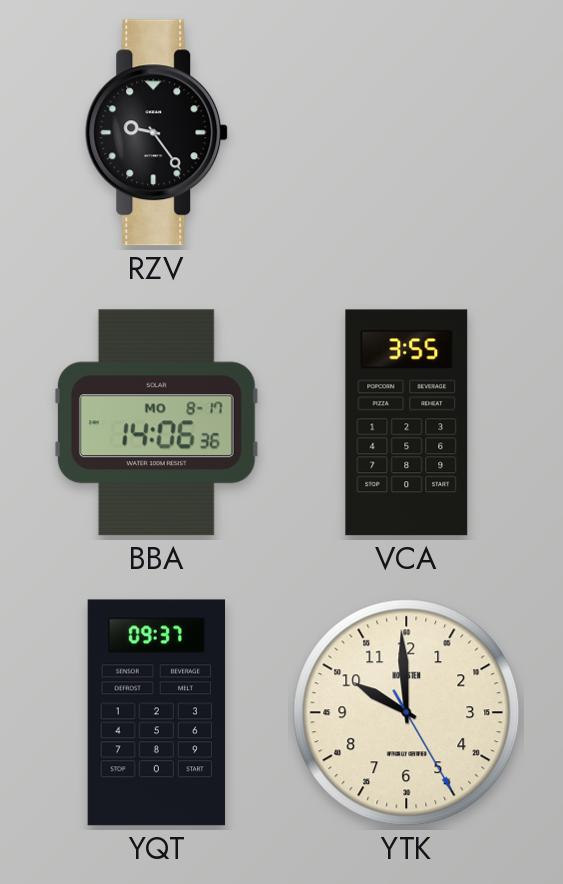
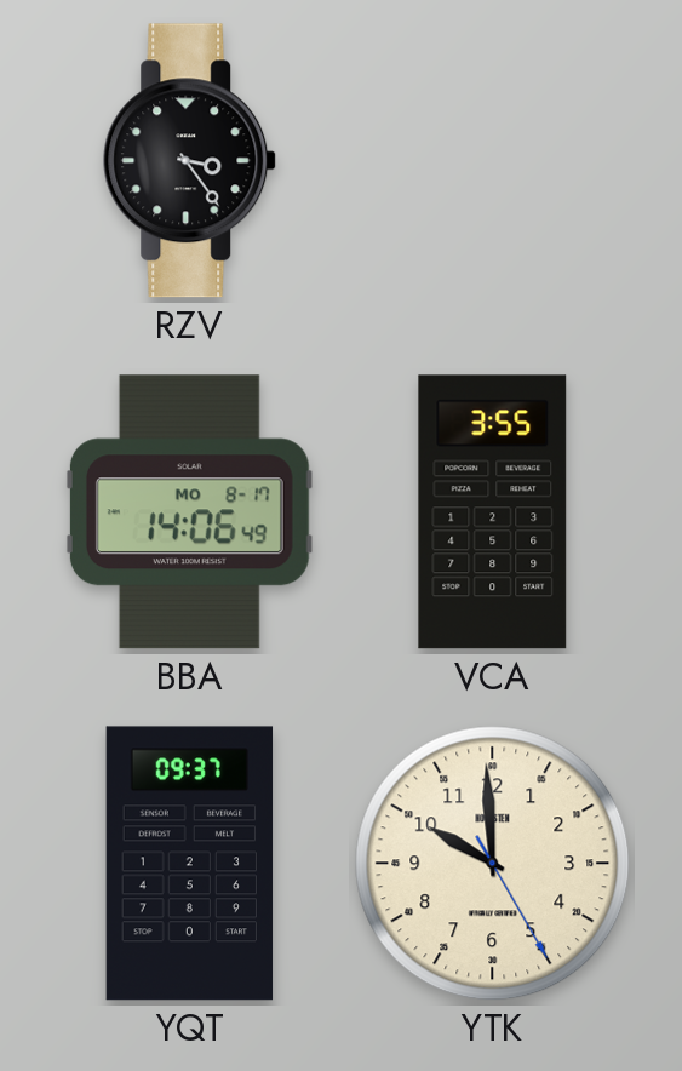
RZV: 9:24 -> 3:24 (190, 161)
BBA: 14:06:36 -> 14:06:49 (189, 512)
